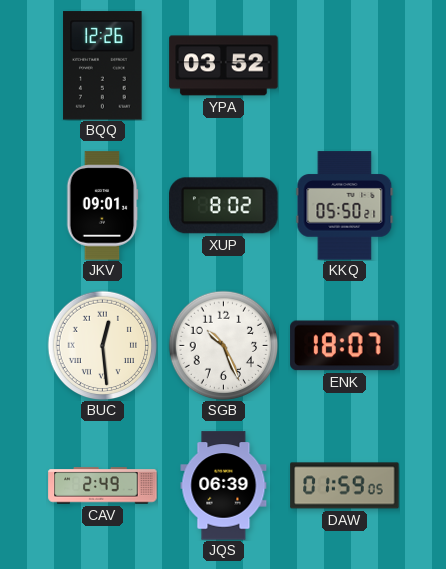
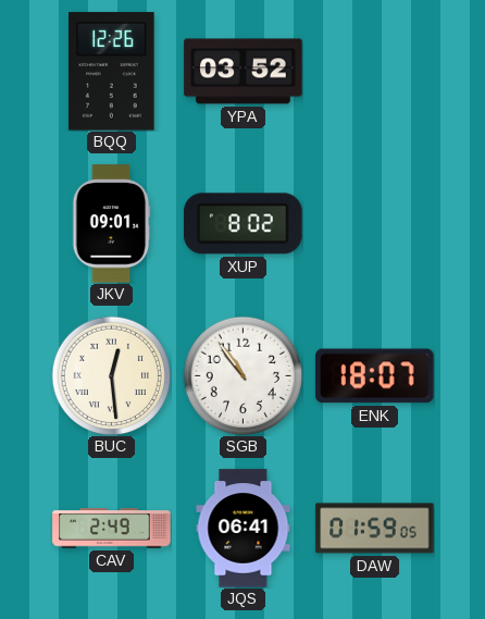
KKQ: 05:50 -> none (345, 206)
SGB: 10:26 -> 10:54 (242, 375)
JQS: 06:39 -> 06:41 (244, 529)
